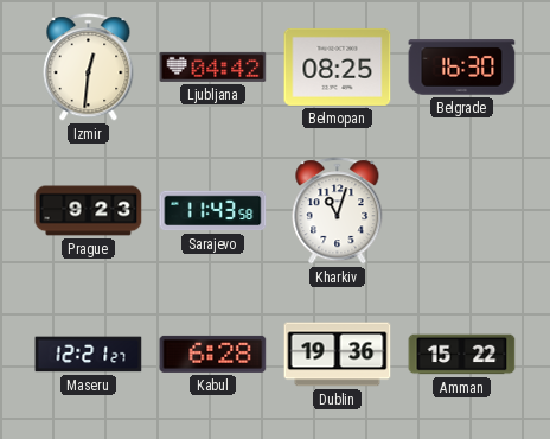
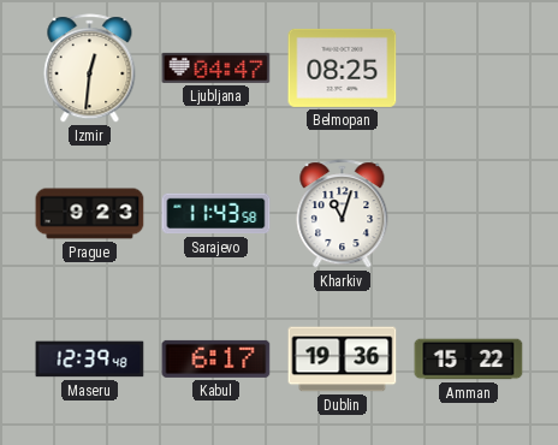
Ljubljana: 04:42 -> 04:47 (216, 67)
Belgrade: 16:30 -> none (462, 68)
Maseru: 12:21 -> 12:39 (90, 360)
Kabul: 6:28 -> 6:17 (216, 358)
